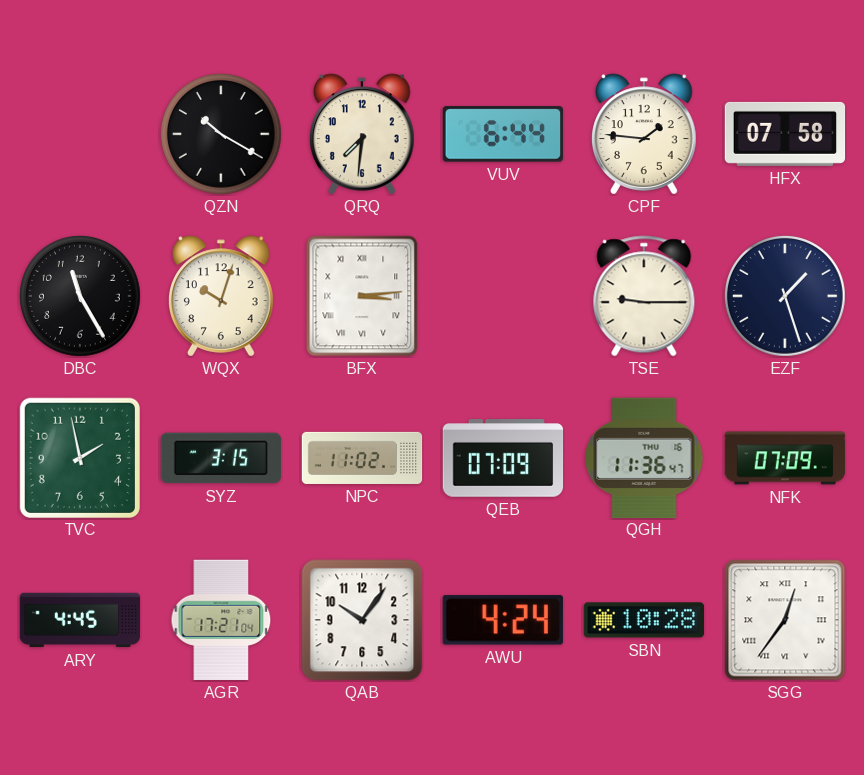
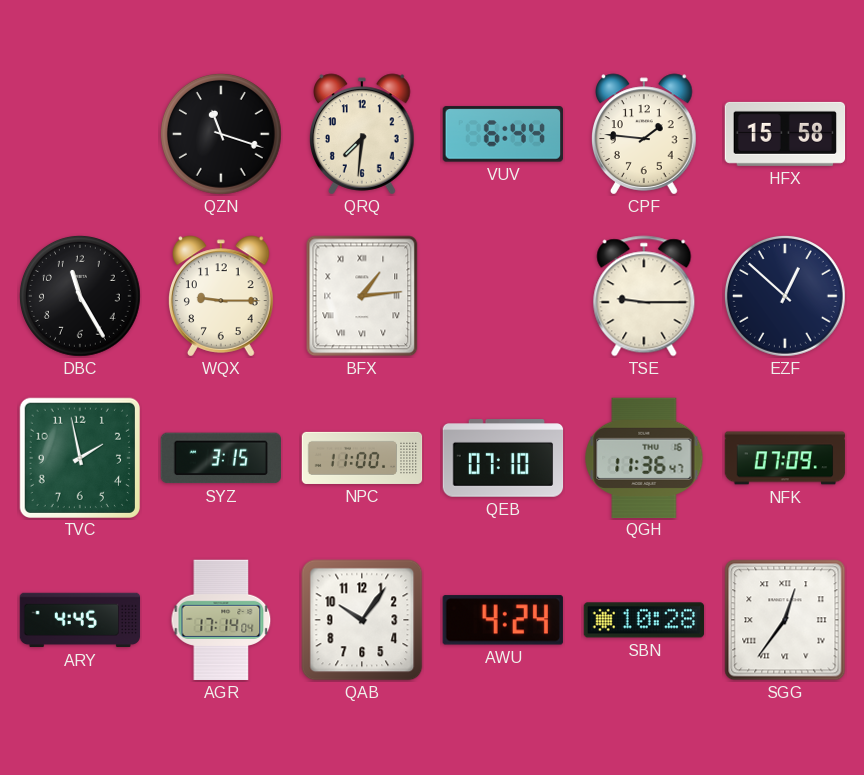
QZN: 10:20 -> 11:18 (222, 135)
HFX: 07:58 -> 15:58 (785, 134)
WQX: 10:03 -> 9:15 (222, 296)
BFX: 3:14 -> 1:14 (362, 296)
EZF: 1:27 -> 12:52 (786, 297)
NPC: 11:02 -> 11:00 (362, 458)
QEB: 07:09 -> 07:10 (503, 458)
AGR: 17:21 -> 17:14 (221, 620)
